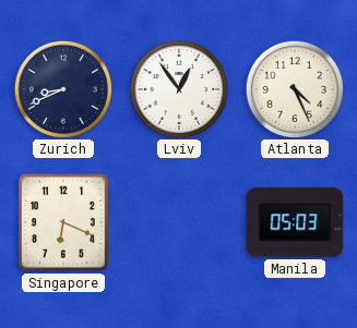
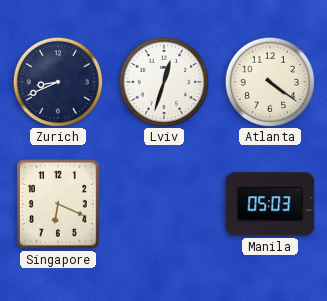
Lviv: 12:54 -> 12:33 (163, 81)
Atlanta: 4:26 -> 4:21 (269, 81)
